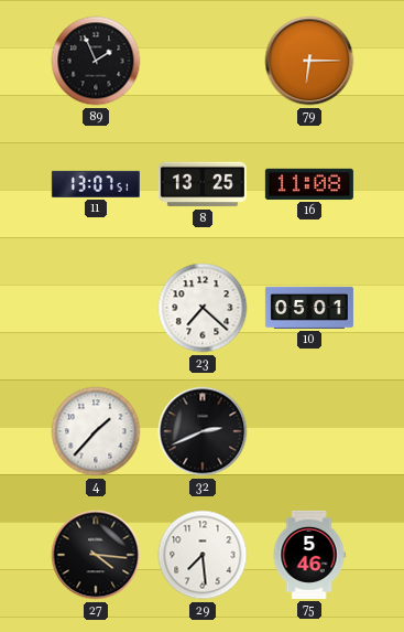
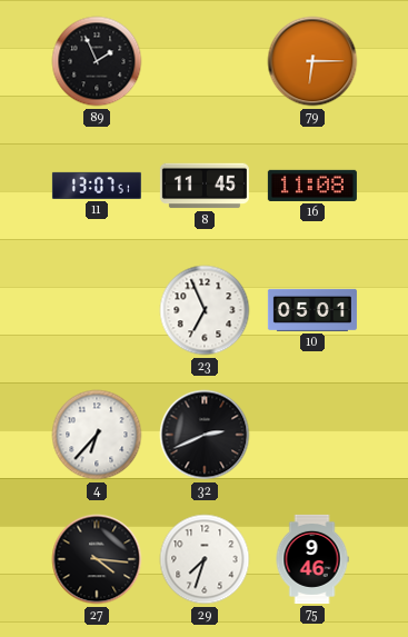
8: 13:25 -> 11:45 (205, 186)
23: 7:22 -> 6:56 (205, 310)
4: 1:37 -> 6:37 (97, 435)
29: 7:29 -> 7:33 (205, 559)
75: 5:46 -> 9:46 (312, 559)
